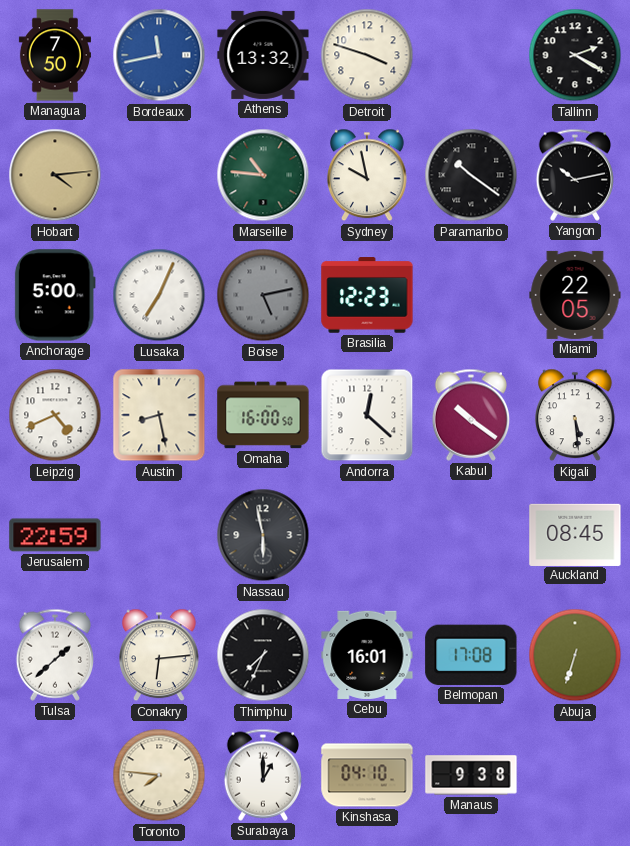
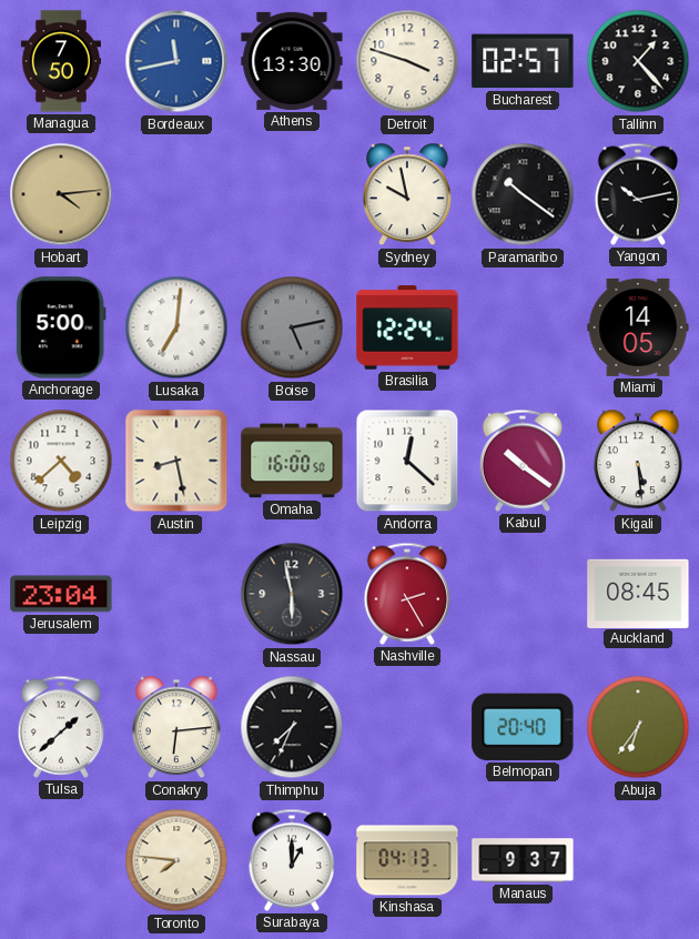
Athens: 13:32 -> 13:30 (292, 61)
Bucharest: none -> 02:57 (523, 61)
Tallinn: 2:20 -> 1:23 (638, 61)
Marseille: 10:46 -> none (263, 175)
Lusaka: 7:04 -> 7:01 (176, 327)
Brasilia: 12:23 -> 12:24 (407, 327)
Miami: 22:05 -> 14:05 (638, 327)
Leipzig: 4:41 -> 4:38 (61, 461)
Jerusalem: 22:59 -> 23:04 (61, 594)
Nashville: none -> 2:25 (406, 594)
Cebu: 16:01 -> none (367, 655)
Belmopan: 17:08 -> 20:40 (523, 727)
Abuja: 6:33 -> 6:36 (638, 727)
Kinshasa: 04:10 -> 04:13 (407, 860)
Manaus: 9:38 -> 9:37 (523, 860)
